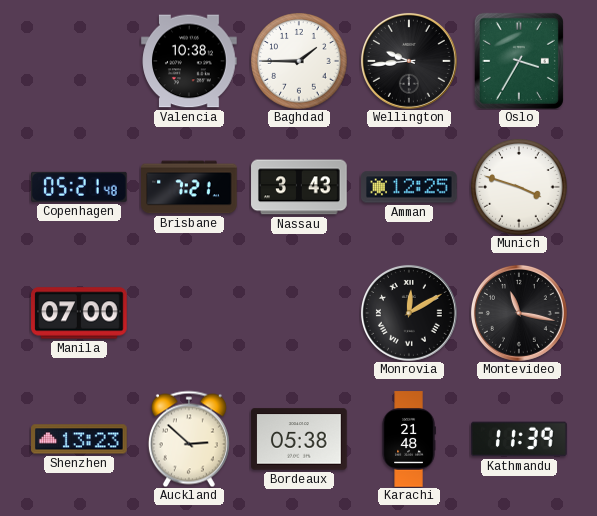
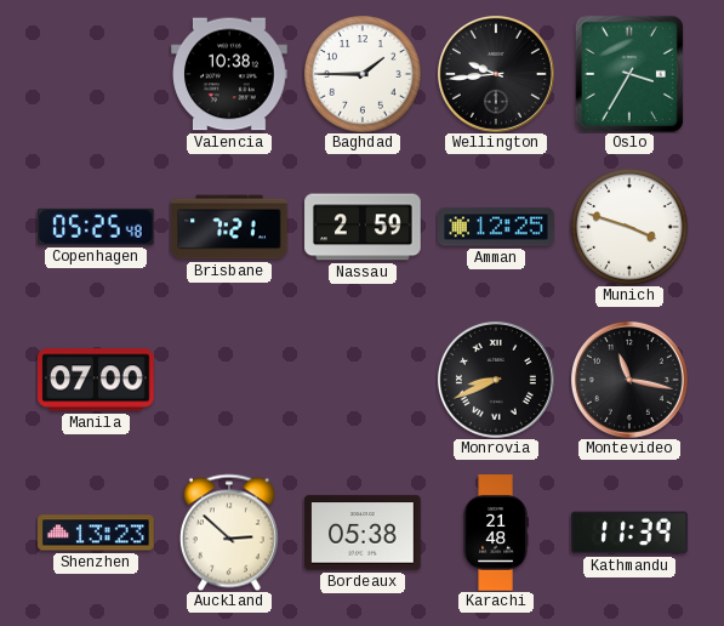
Copenhagen: 05:21 -> 05:25 (97, 227)
Nassau: 3:43 -> 2:59 (363, 227)
Monrovia: 12:10 -> 8:41 (496, 380)
